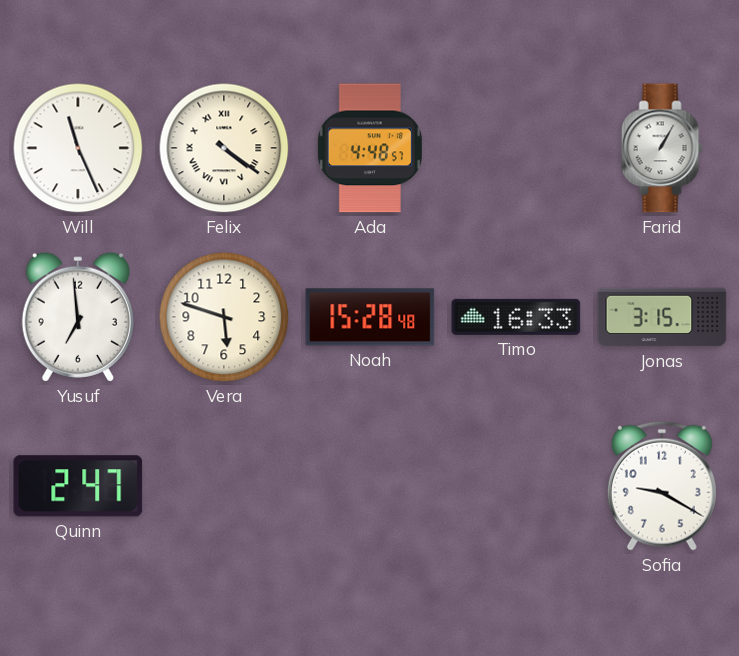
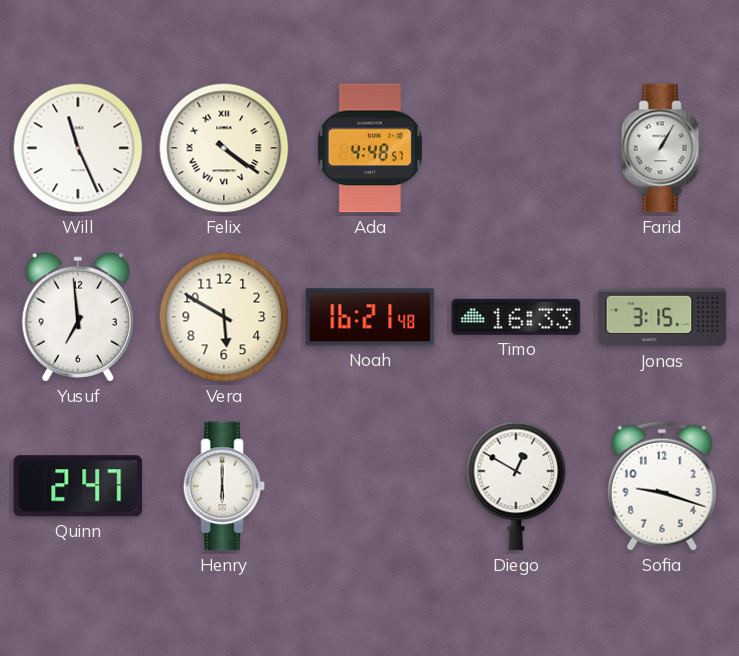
Vera: 5:48 -> 5:50 (224, 317)
Noah: 15:28 -> 16:21 (370, 317)
Henry: none -> 6:00 (224, 486)
Diego: none -> 12:50 (516, 486)
Sofia: 9:20 -> 9:18 (662, 486)
